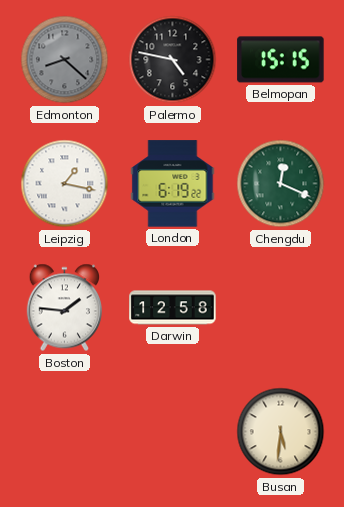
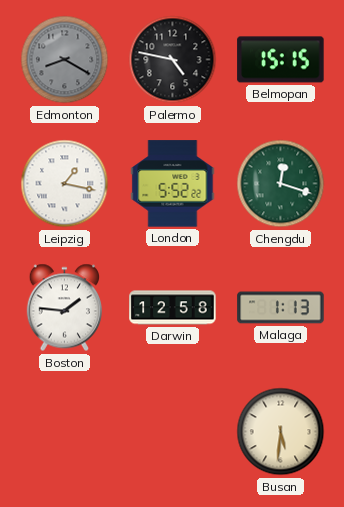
Edmonton: 8:22 -> 8:20 (65, 60)
London: 6:19 -> 5:52 (173, 184)
Chengdu: 12:19 -> 12:18 (281, 184)
Malaga: none -> 1:13 (281, 308)
